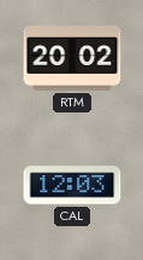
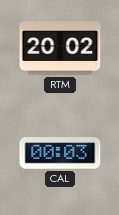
CAL: 12:03 -> 00:03 (60, 153)
